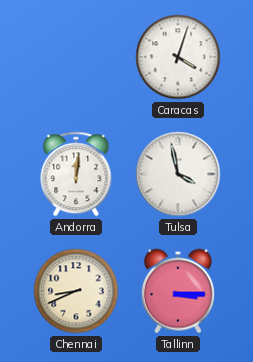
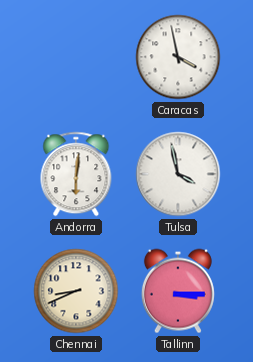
Caracas: 4:03 -> 3:58 (178, 57)
Andorra: 12:01 -> 6:01 (76, 174)
